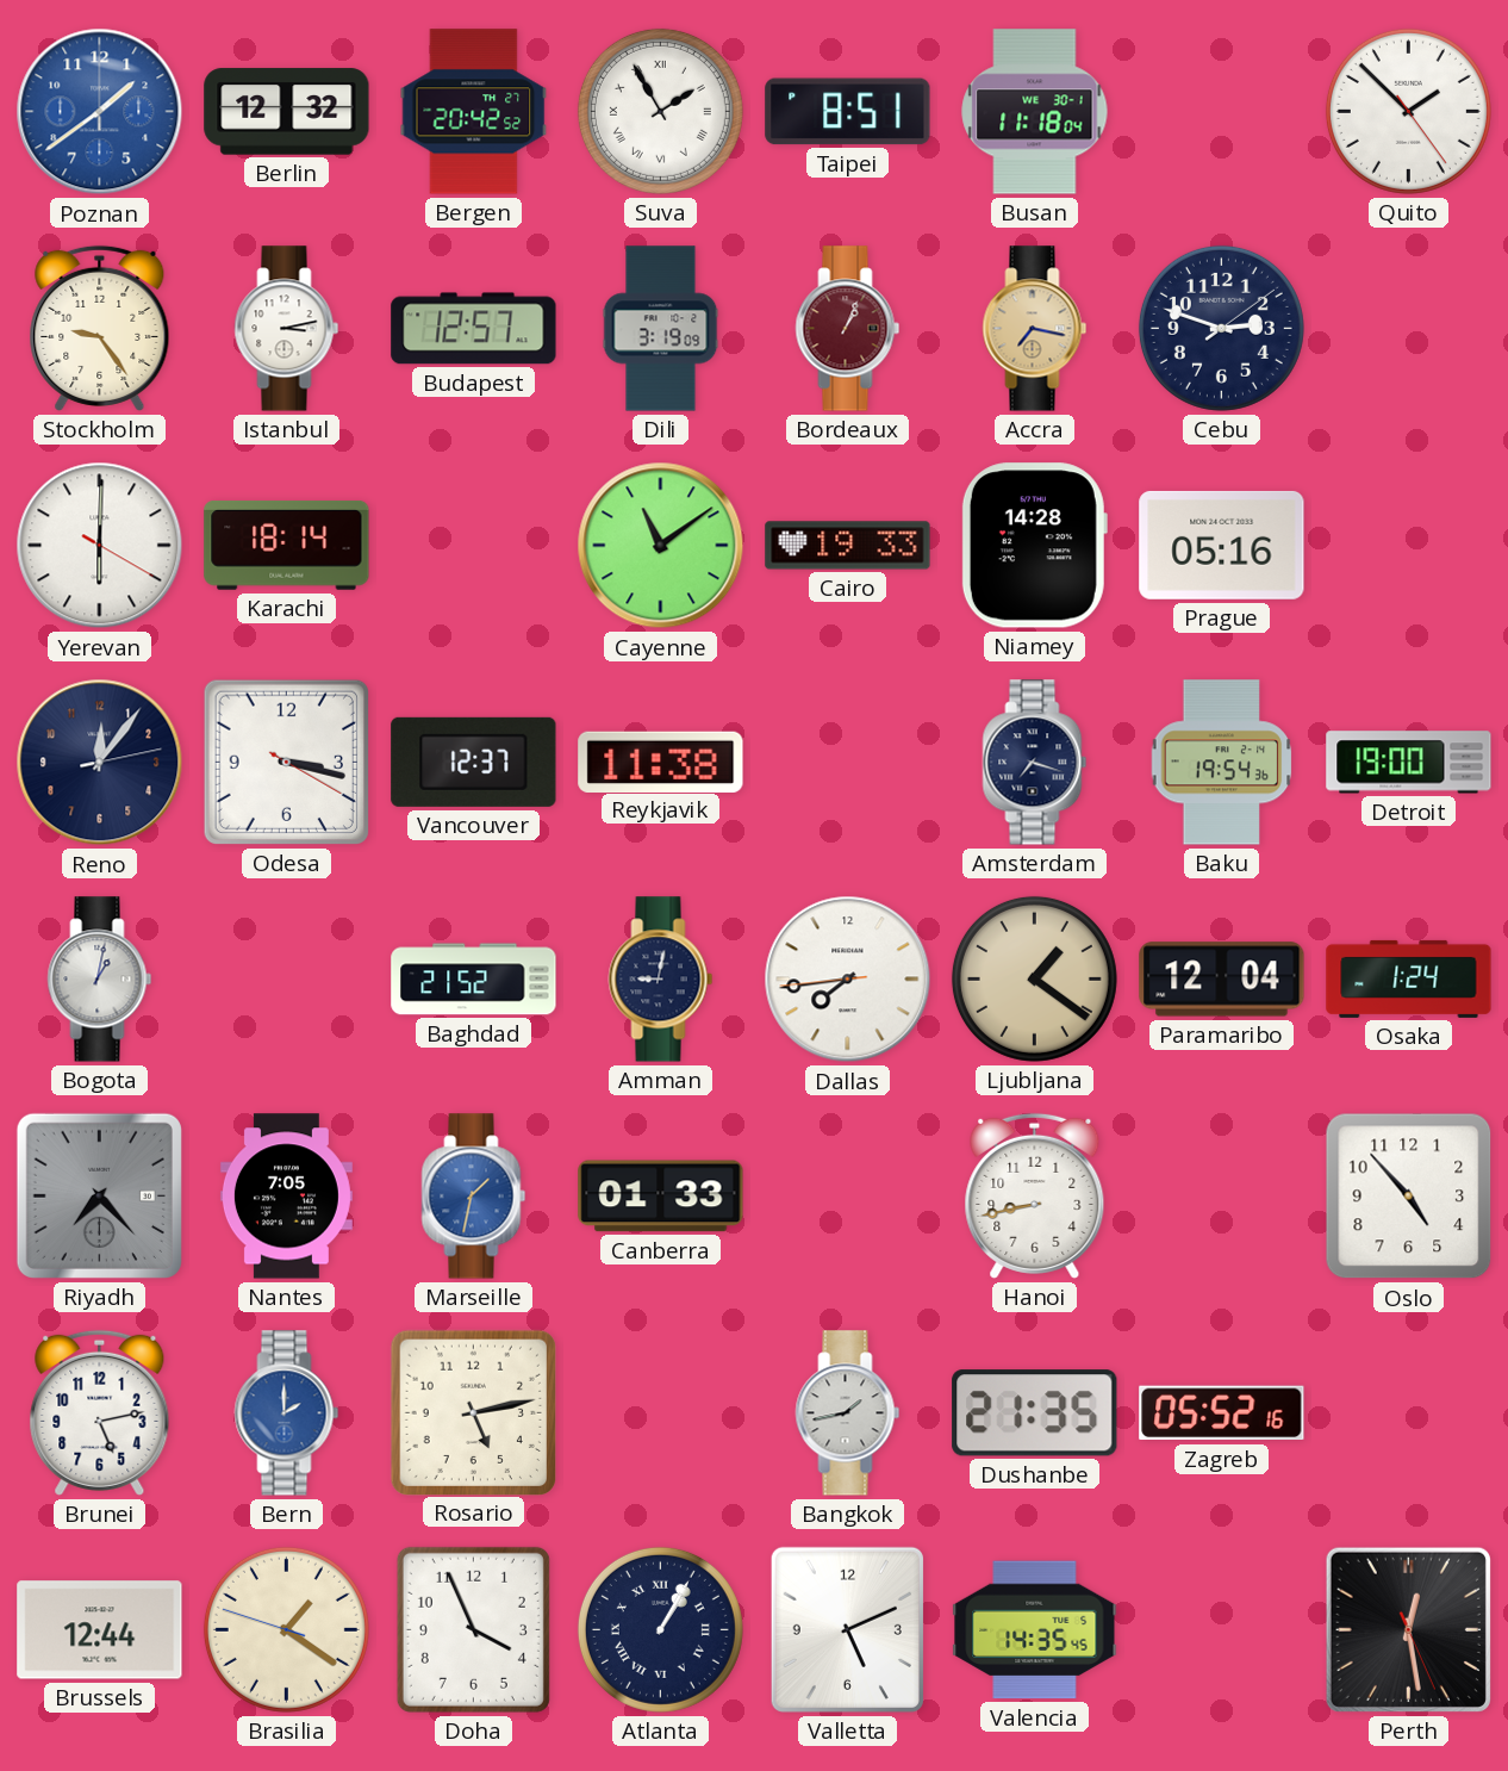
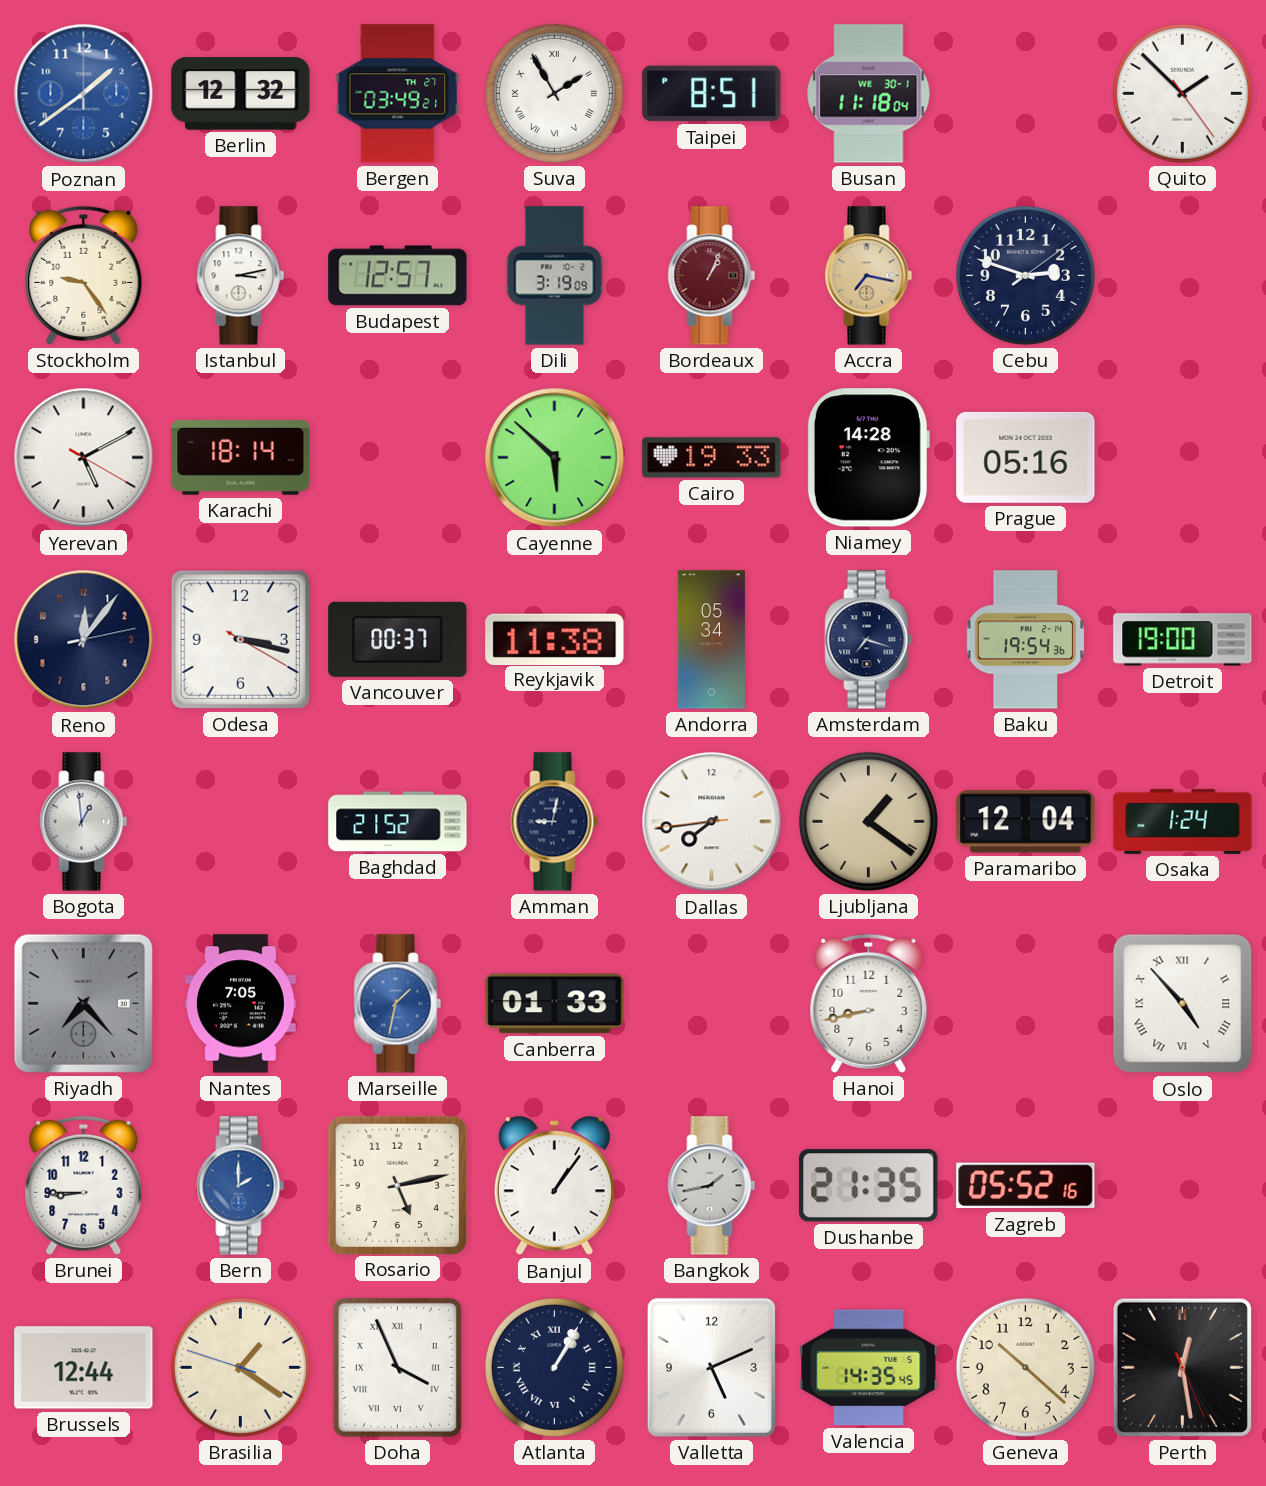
Bergen: 20:42 -> 03:49 (398, 94)
Yerevan: 6:00 -> 5:10 (84, 458)
Cayenne: 11:09 -> 5:52 (555, 458)
Vancouver: 12:37 -> 00:37 (398, 639)
Andorra: none -> 05:34 (711, 640)
Bogota: 1:02 -> 12:59 (84, 822)
Oslo numerals: Arabic -> Roman (1183, 1004)
Brunei: 5:13 -> 8:45 (84, 1185)
Banjul: none -> 1:06 (554, 1186)
Doha numerals: Arabic -> Roman (397, 1367)
Geneva: none -> 10:22 (1025, 1367)
